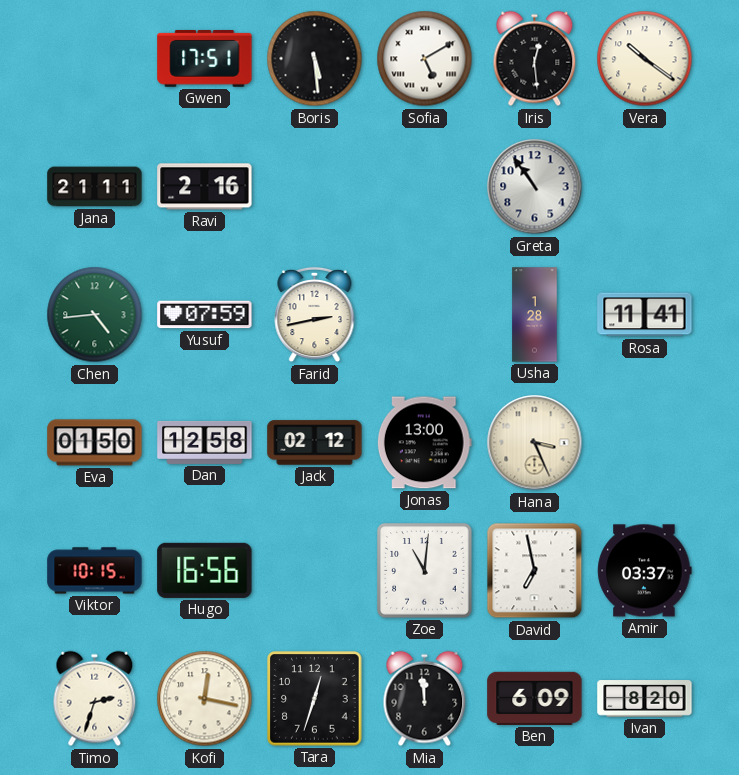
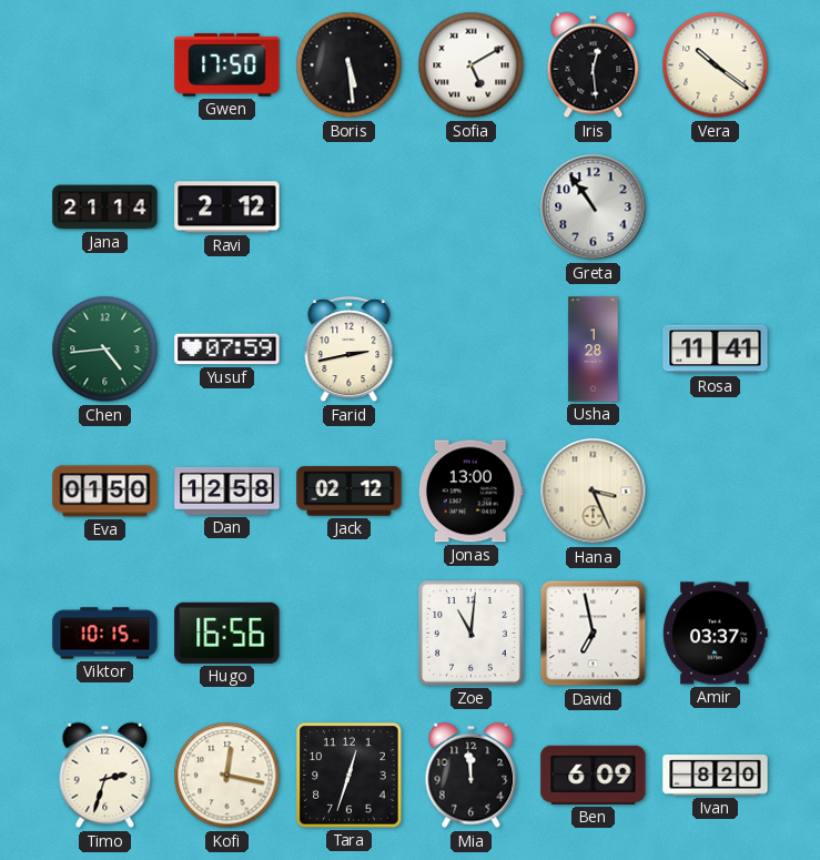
Gwen: 17:51 -> 17:50 (227, 64)
Jana: 21:11 -> 21:14 (105, 208)
Ravi: 2:16 -> 2:12 (227, 208)
